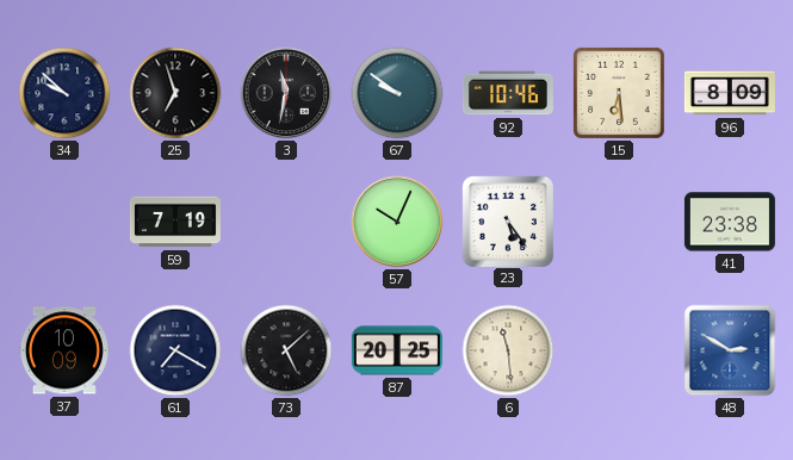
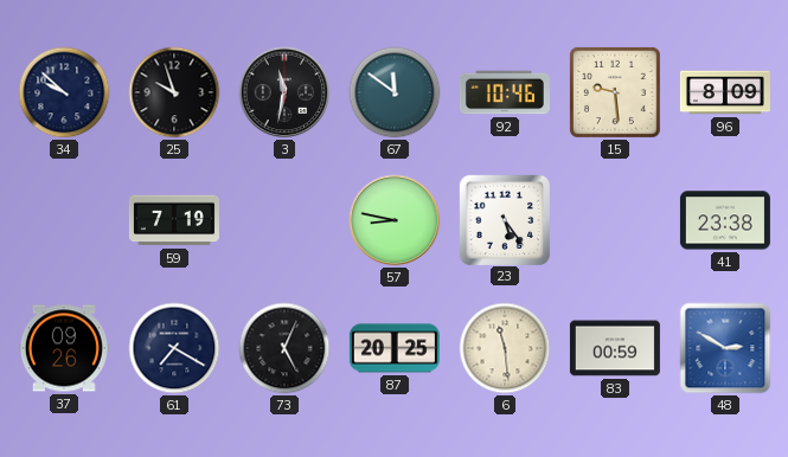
25: 6:57 -> 9:57 (174, 92)
67: 9:51 -> 11:51 (395, 92)
15: 6:29 -> 9:29 (615, 92)
57: 10:04 -> 8:47 (395, 220)
37: 10:09 -> 09:26 (64, 348)
73: 5:08 -> 5:04 (284, 348)
83: none -> 00:59 (615, 348)
